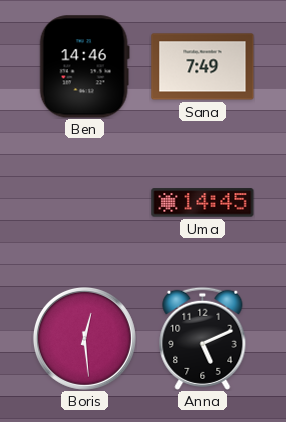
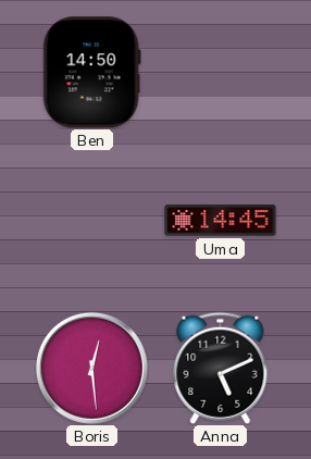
Ben: 14:46 -> 14:50 (91, 73)
Sana: 7:49 -> none (203, 67)
